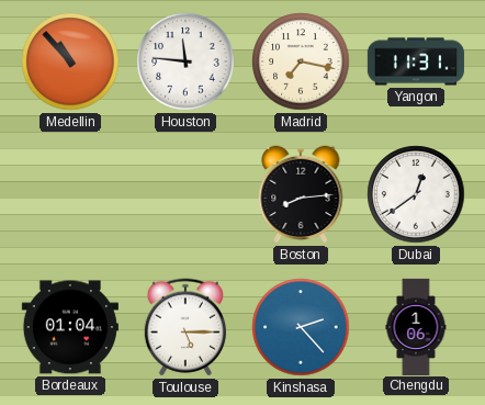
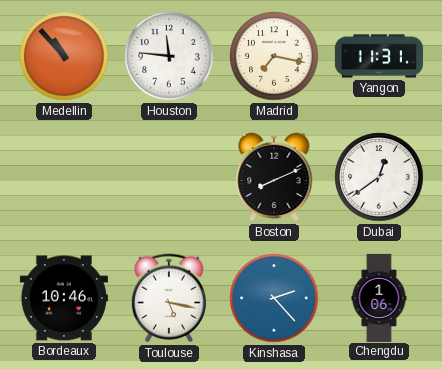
Boston: 8:14 -> 8:11 (274, 177)
Bordeaux: 01:04 -> 10:46 (64, 298)
Toulouse: 5:15 -> 5:17 (169, 298)
